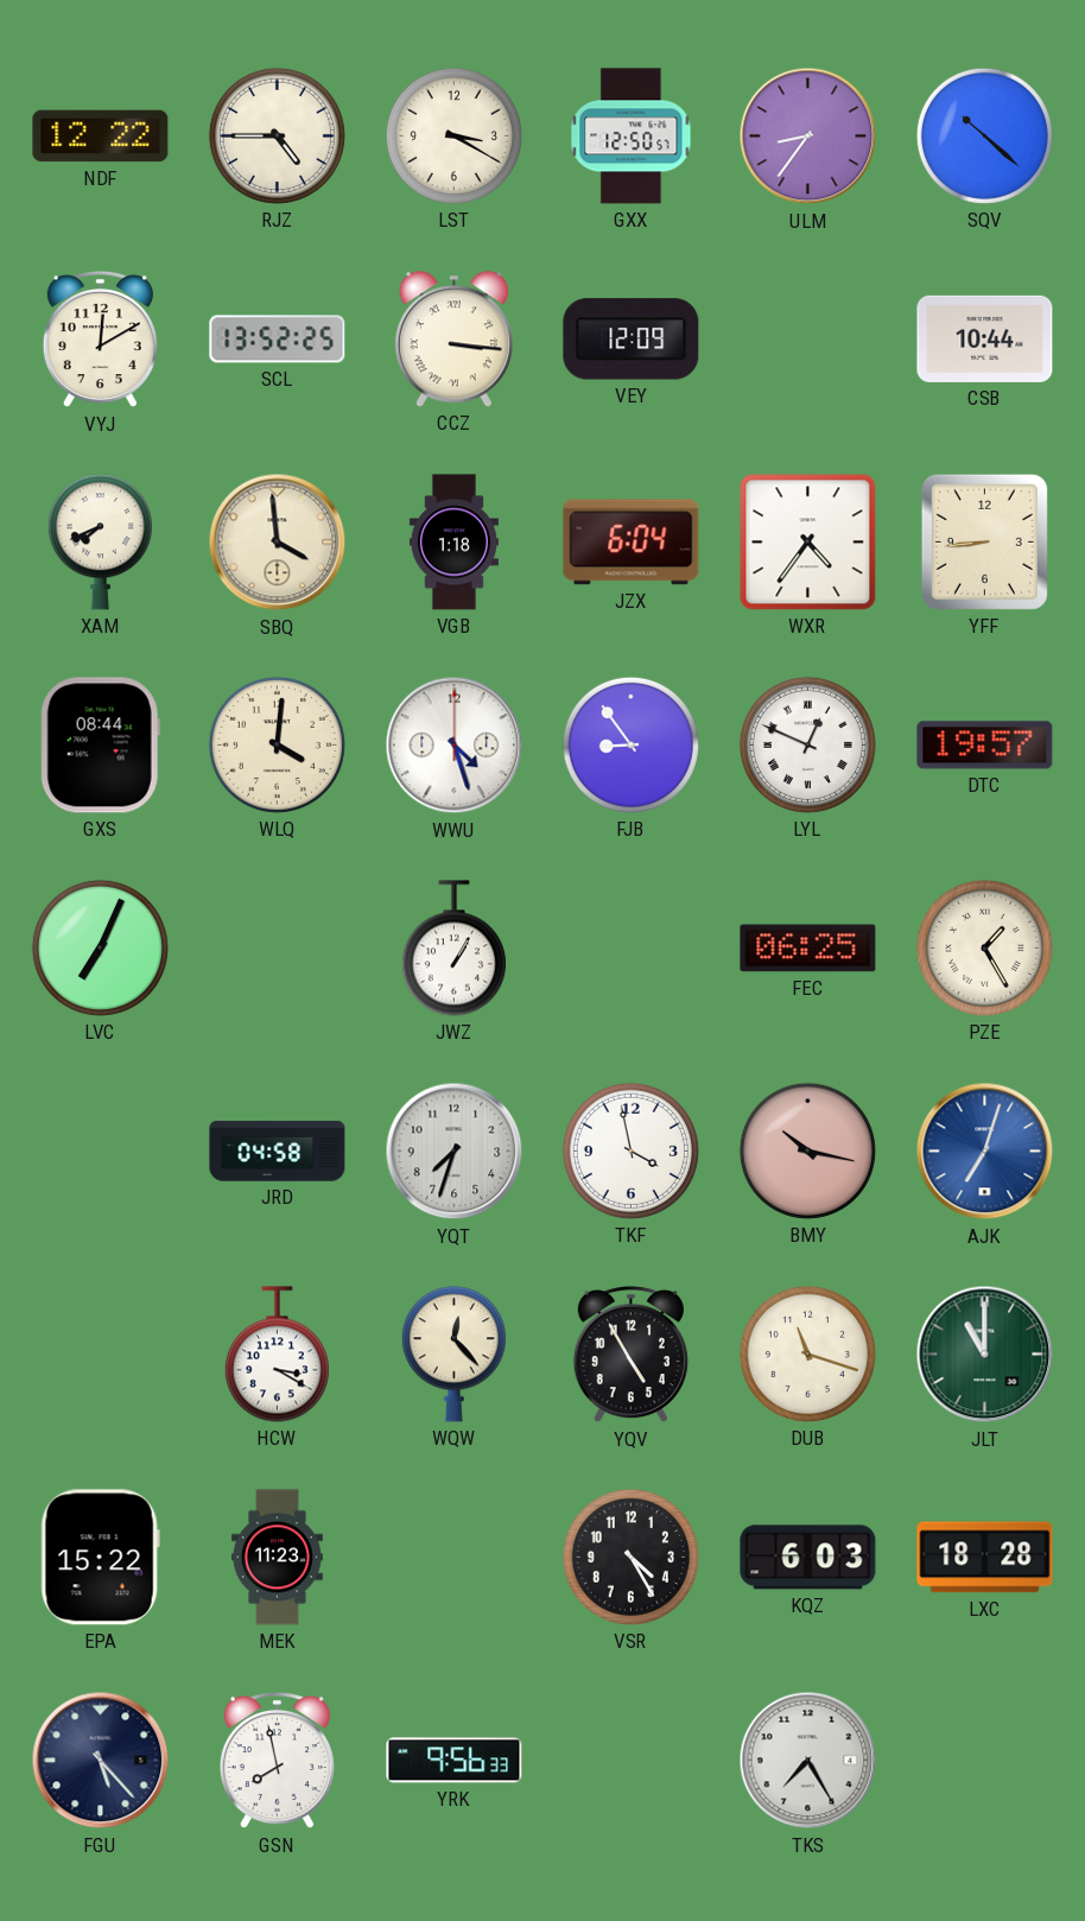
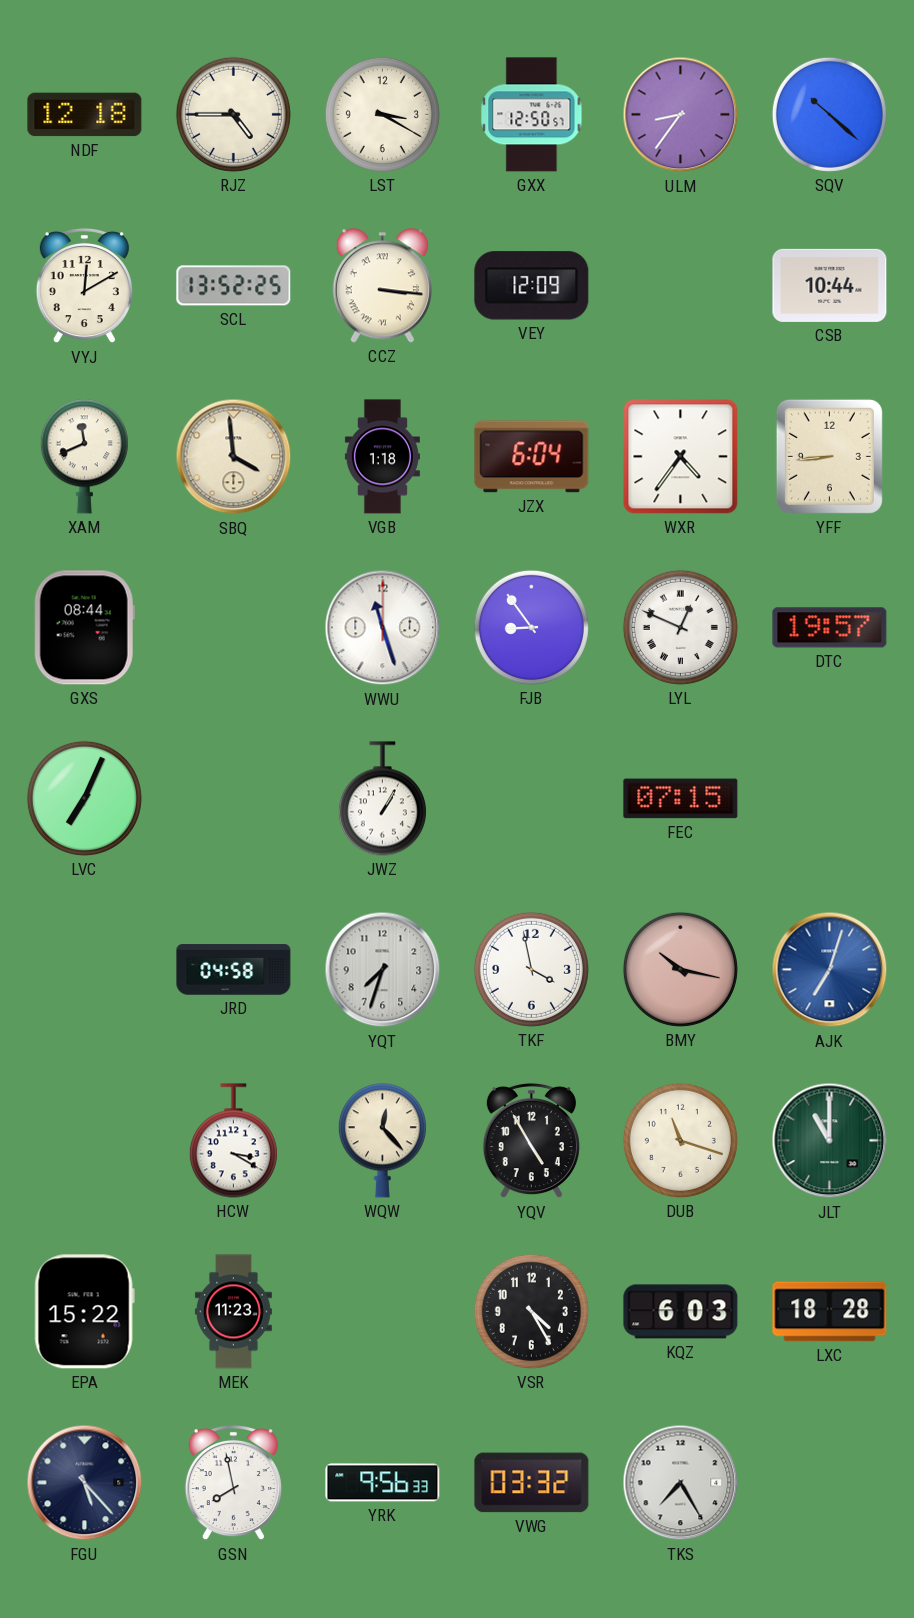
NDF: 12:22 -> 12:18 (85, 115)
XAM: 7:41 -> 11:41 (84, 457)
WLQ: 4:01 -> none (277, 744)
WWU: 4:27 -> 11:27 (383, 628)
FEC: 06:25 -> 07:15 (681, 799)
PZE: 1:25 -> none (984, 947)
VWG: none -> 03:32 (532, 1483)
